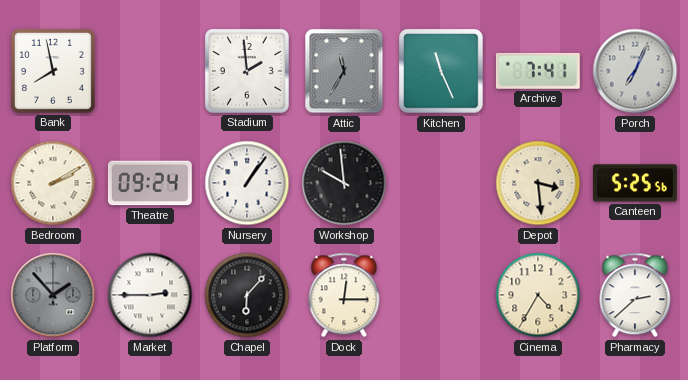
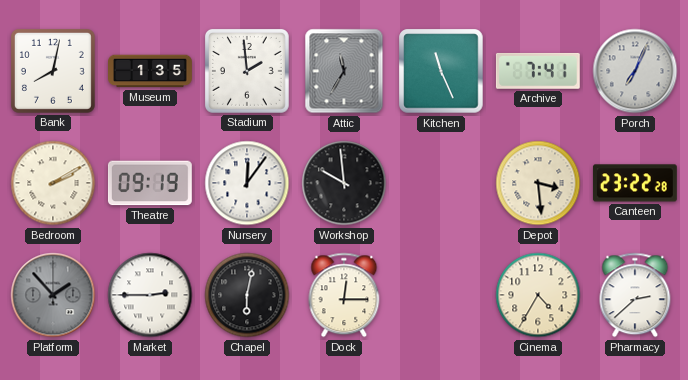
Bank: 7:58 -> 8:02 (53, 71)
Museum: none -> 1:35 (151, 71)
Theatre: 09:24 -> 09:19 (150, 183)
Nursery: 1:06 -> 12:06 (247, 183)
Canteen: 5:25 -> 23:22 (635, 183)
Chapel: 6:07 -> 6:02 (247, 295)
